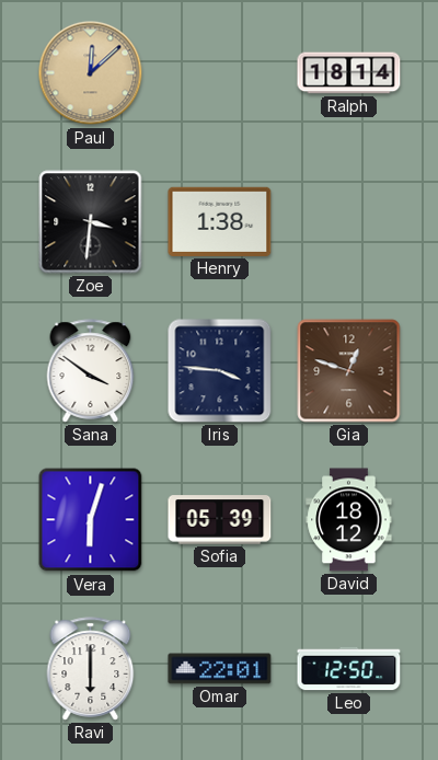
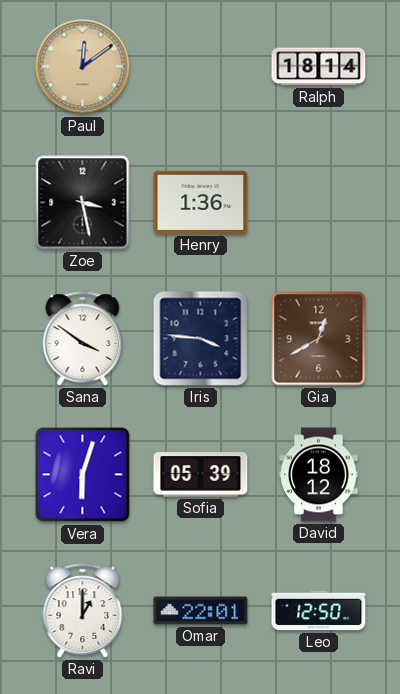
Paul: 12:08 -> 12:09 (83, 67)
Zoe: 3:31 -> 3:28 (83, 203)
Henry: 1:38 -> 1:36 (201, 202)
Gia: 12:48 -> 12:40 (319, 339)
Ravi: 6:00 -> 1:00 (83, 611)
